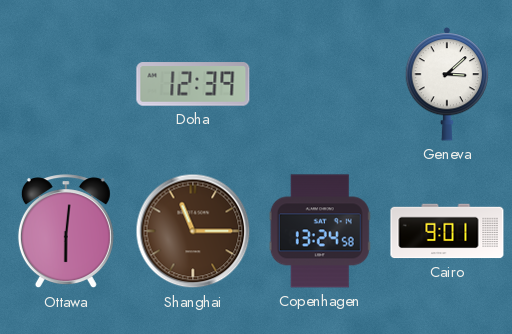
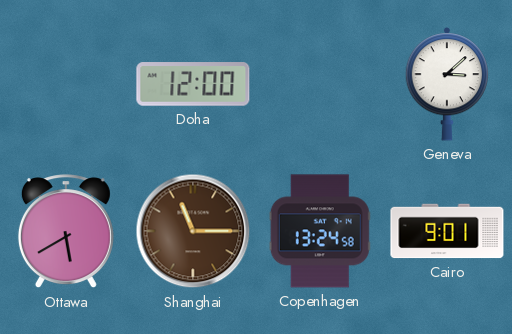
Doha: 12:39 -> 12:00 (193, 84)
Ottawa: 6:01 -> 5:40 (66, 232)
